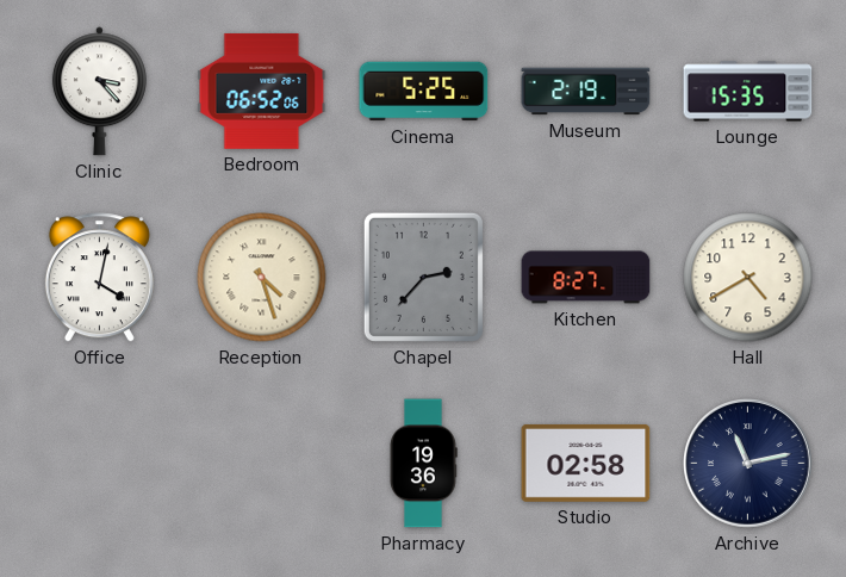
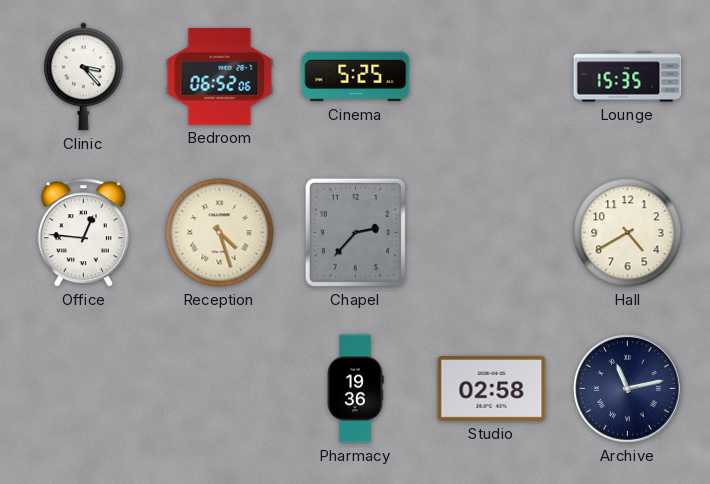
Museum: 2:19 -> none (586, 92)
Office: 4:02 -> 12:46 (83, 233)
Kitchen: 8:27 -> none (586, 278)
